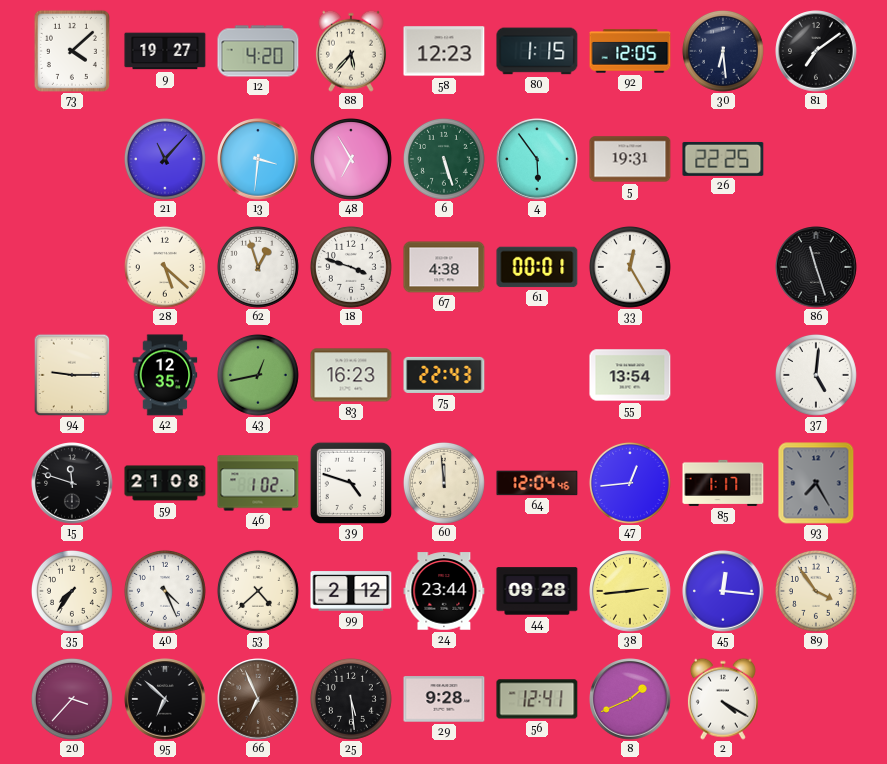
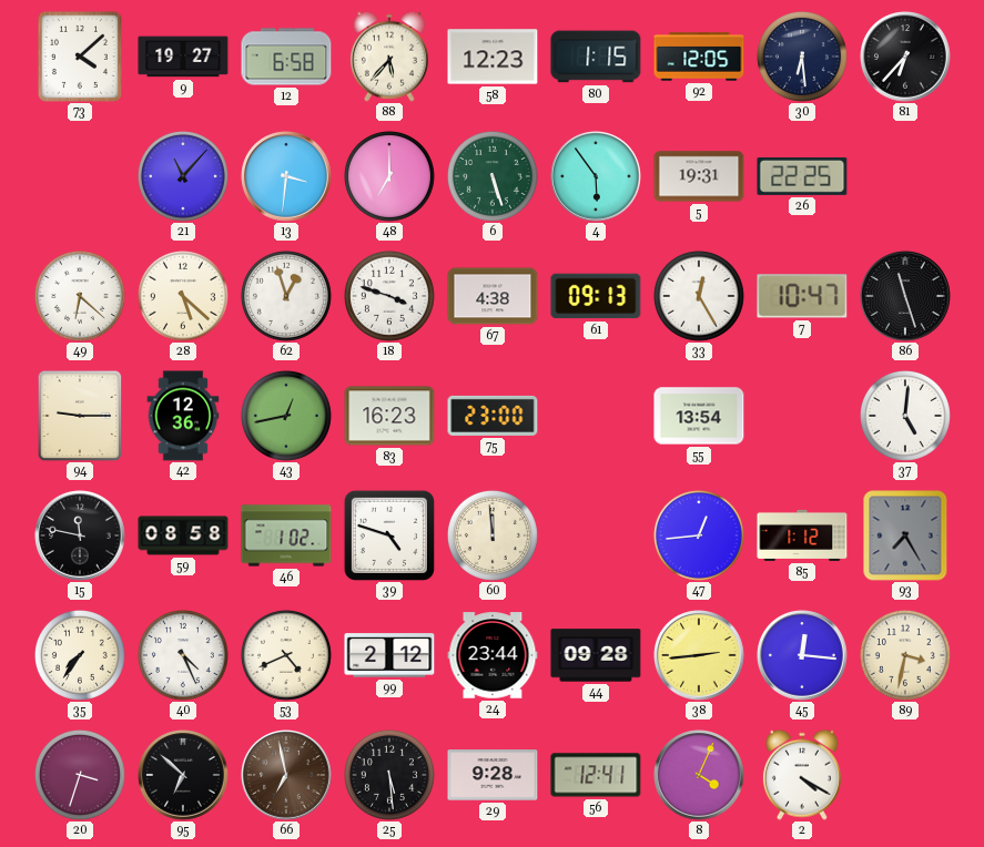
12: 4:20 -> 6:58 (286, 57)
81: 7:09 -> 6:37 (905, 57)
48: 6:55 -> 7:00 (389, 176)
49: none -> 6:22 (80, 296)
61: 00:01 -> 09:13 (596, 296)
7: none -> 10:47 (802, 296)
42: 12:35 -> 12:36 (183, 416)
75: 22:43 -> 23:00 (493, 416)
15: 11:48 -> 11:47 (80, 535)
59: 21:08 -> 08:58 (183, 535)
64: 12:04 -> none (537, 483)
85: 1:17 -> 1:12 (802, 535)
53: 4:38 -> 4:41 (286, 655)
89: 3:54 -> 3:32 (905, 655)
20: 3:37 -> 3:33 (80, 775)
66: 6:56 -> 6:58 (286, 775)
8: 1:41 -> 4:04 (699, 775)
